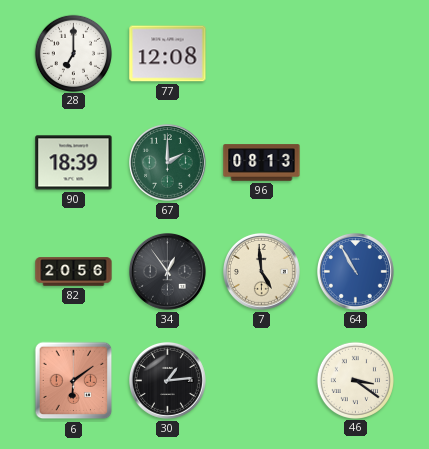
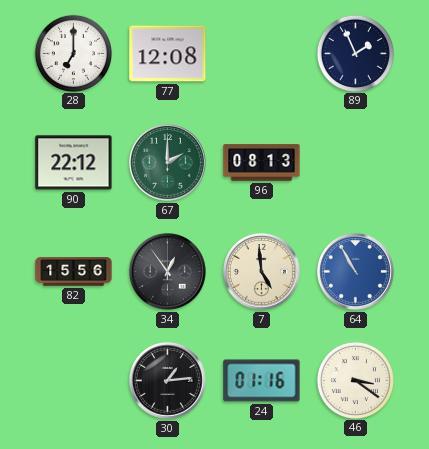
89: none -> 1:56 (355, 53)
90: 18:39 -> 22:12 (74, 163)
82: 20:56 -> 15:56 (74, 272)
6: 6:09 -> none (74, 381)
24: none -> 01:16 (262, 381)
